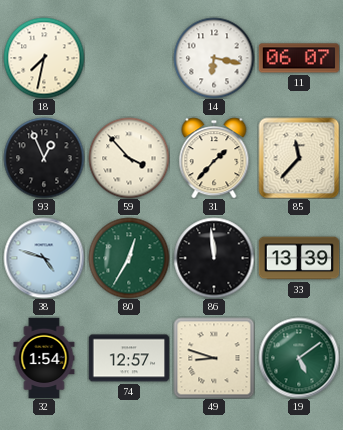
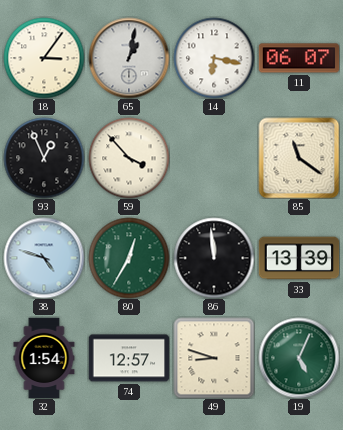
18: 7:32 -> 3:06 (44, 58)
65: none -> 1:02 (129, 58)
31: 1:37 -> none (214, 158)
85: 11:37 -> 11:21 (299, 158)
19: 5:09 -> 5:04 (299, 358)
